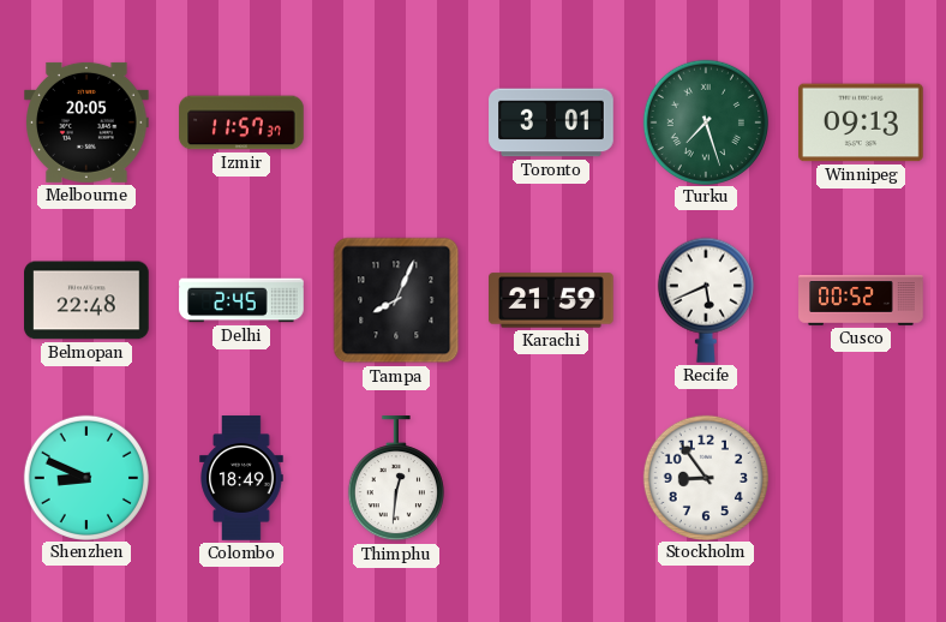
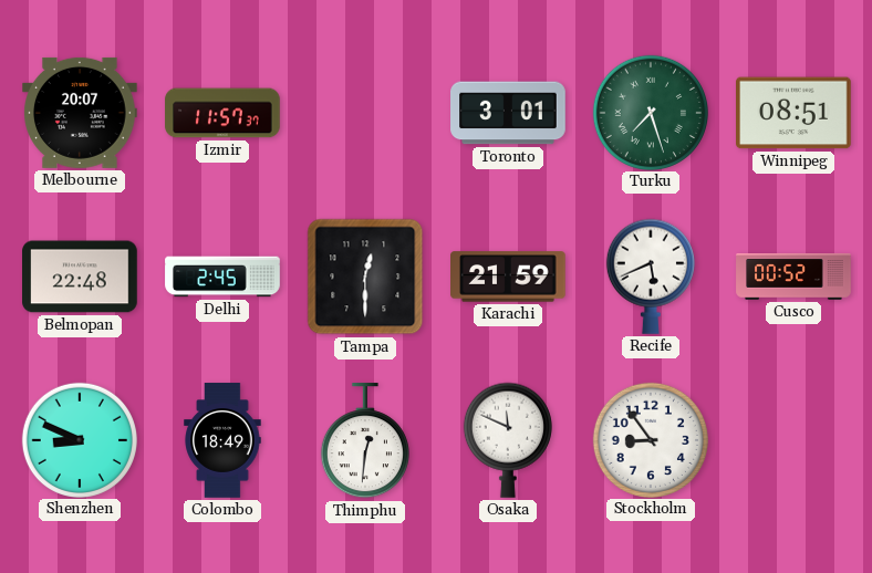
Melbourne: 20:05 -> 20:07 (81, 113)
Winnipeg: 09:13 -> 08:51 (795, 113)
Tampa: 8:04 -> 12:30 (365, 277)
Osaka: none -> 11:49 (508, 440)
